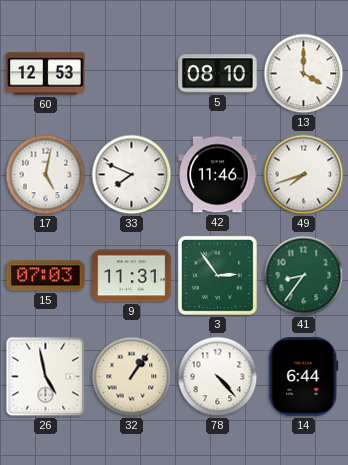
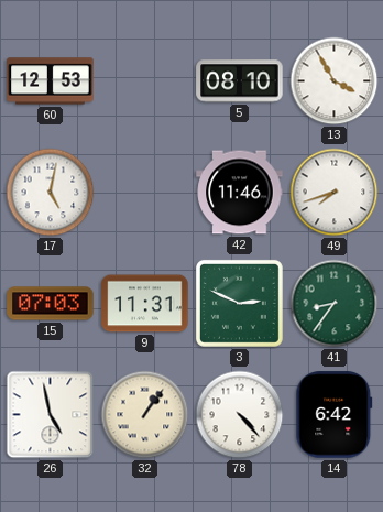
13: 4:00 -> 3:55 (335, 81)
33: 7:49 -> none (132, 175)
3: 2:54 -> 2:49 (239, 303)
14: 6:44 -> 6:42 (335, 415)
